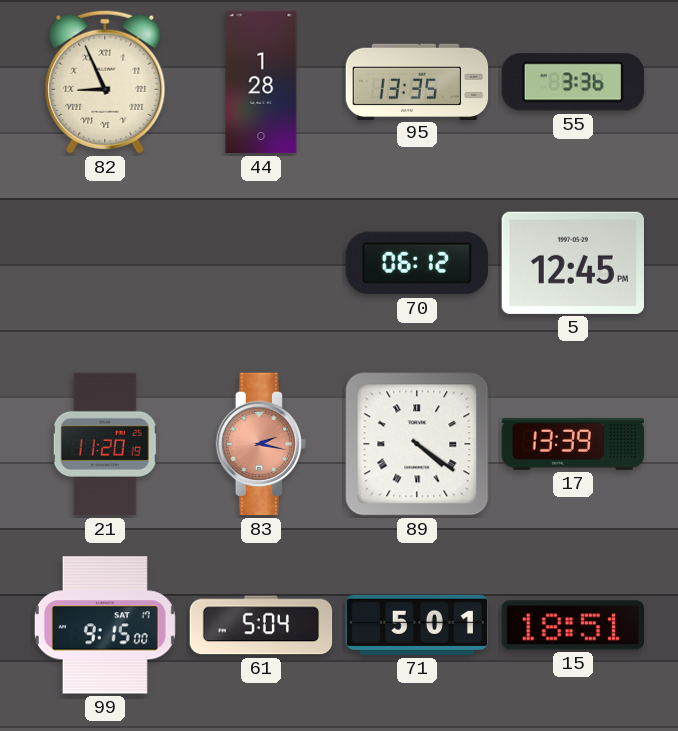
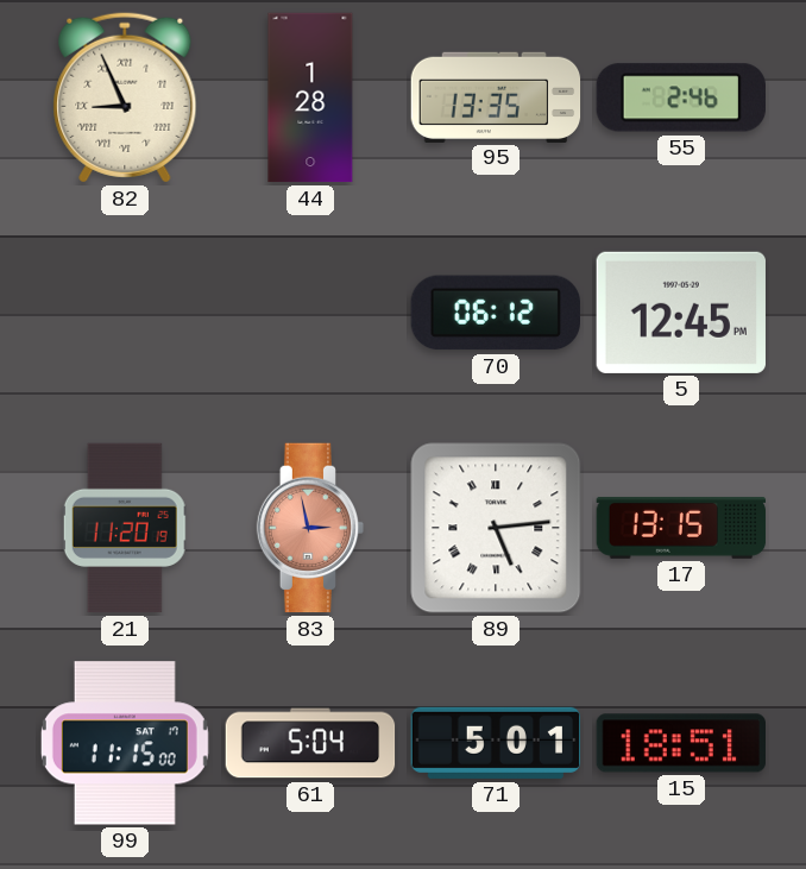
55: 3:36 -> 2:46 (680, 97)
83: 2:17 -> 2:58 (310, 528)
89: 4:21 -> 5:14 (496, 528)
17: 13:39 -> 13:15 (681, 528)
99: 9:15 -> 11:15 (125, 743)
